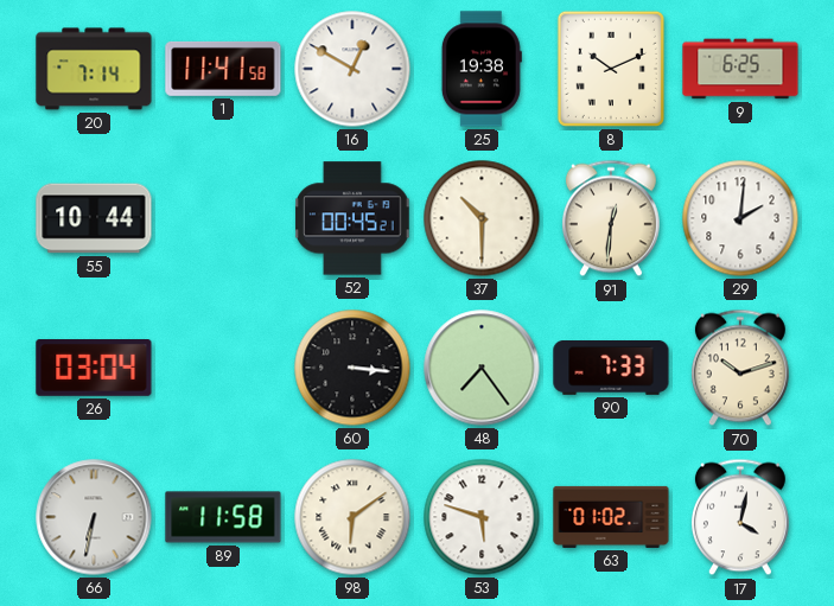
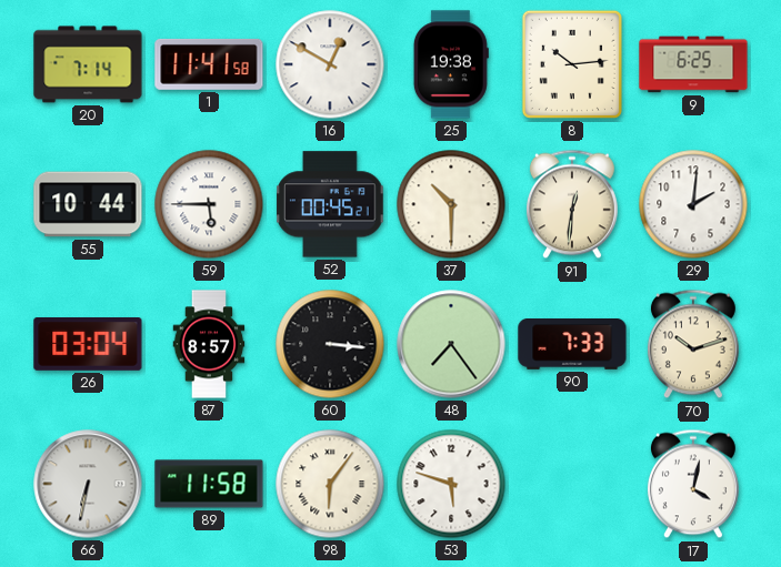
8: 10:11 -> 10:14 (572, 64)
59: none -> 5:45 (209, 204)
87: none -> 8:57 (209, 344)
98: 6:09 -> 6:06 (330, 484)
63: 01:02 -> none (611, 517)
